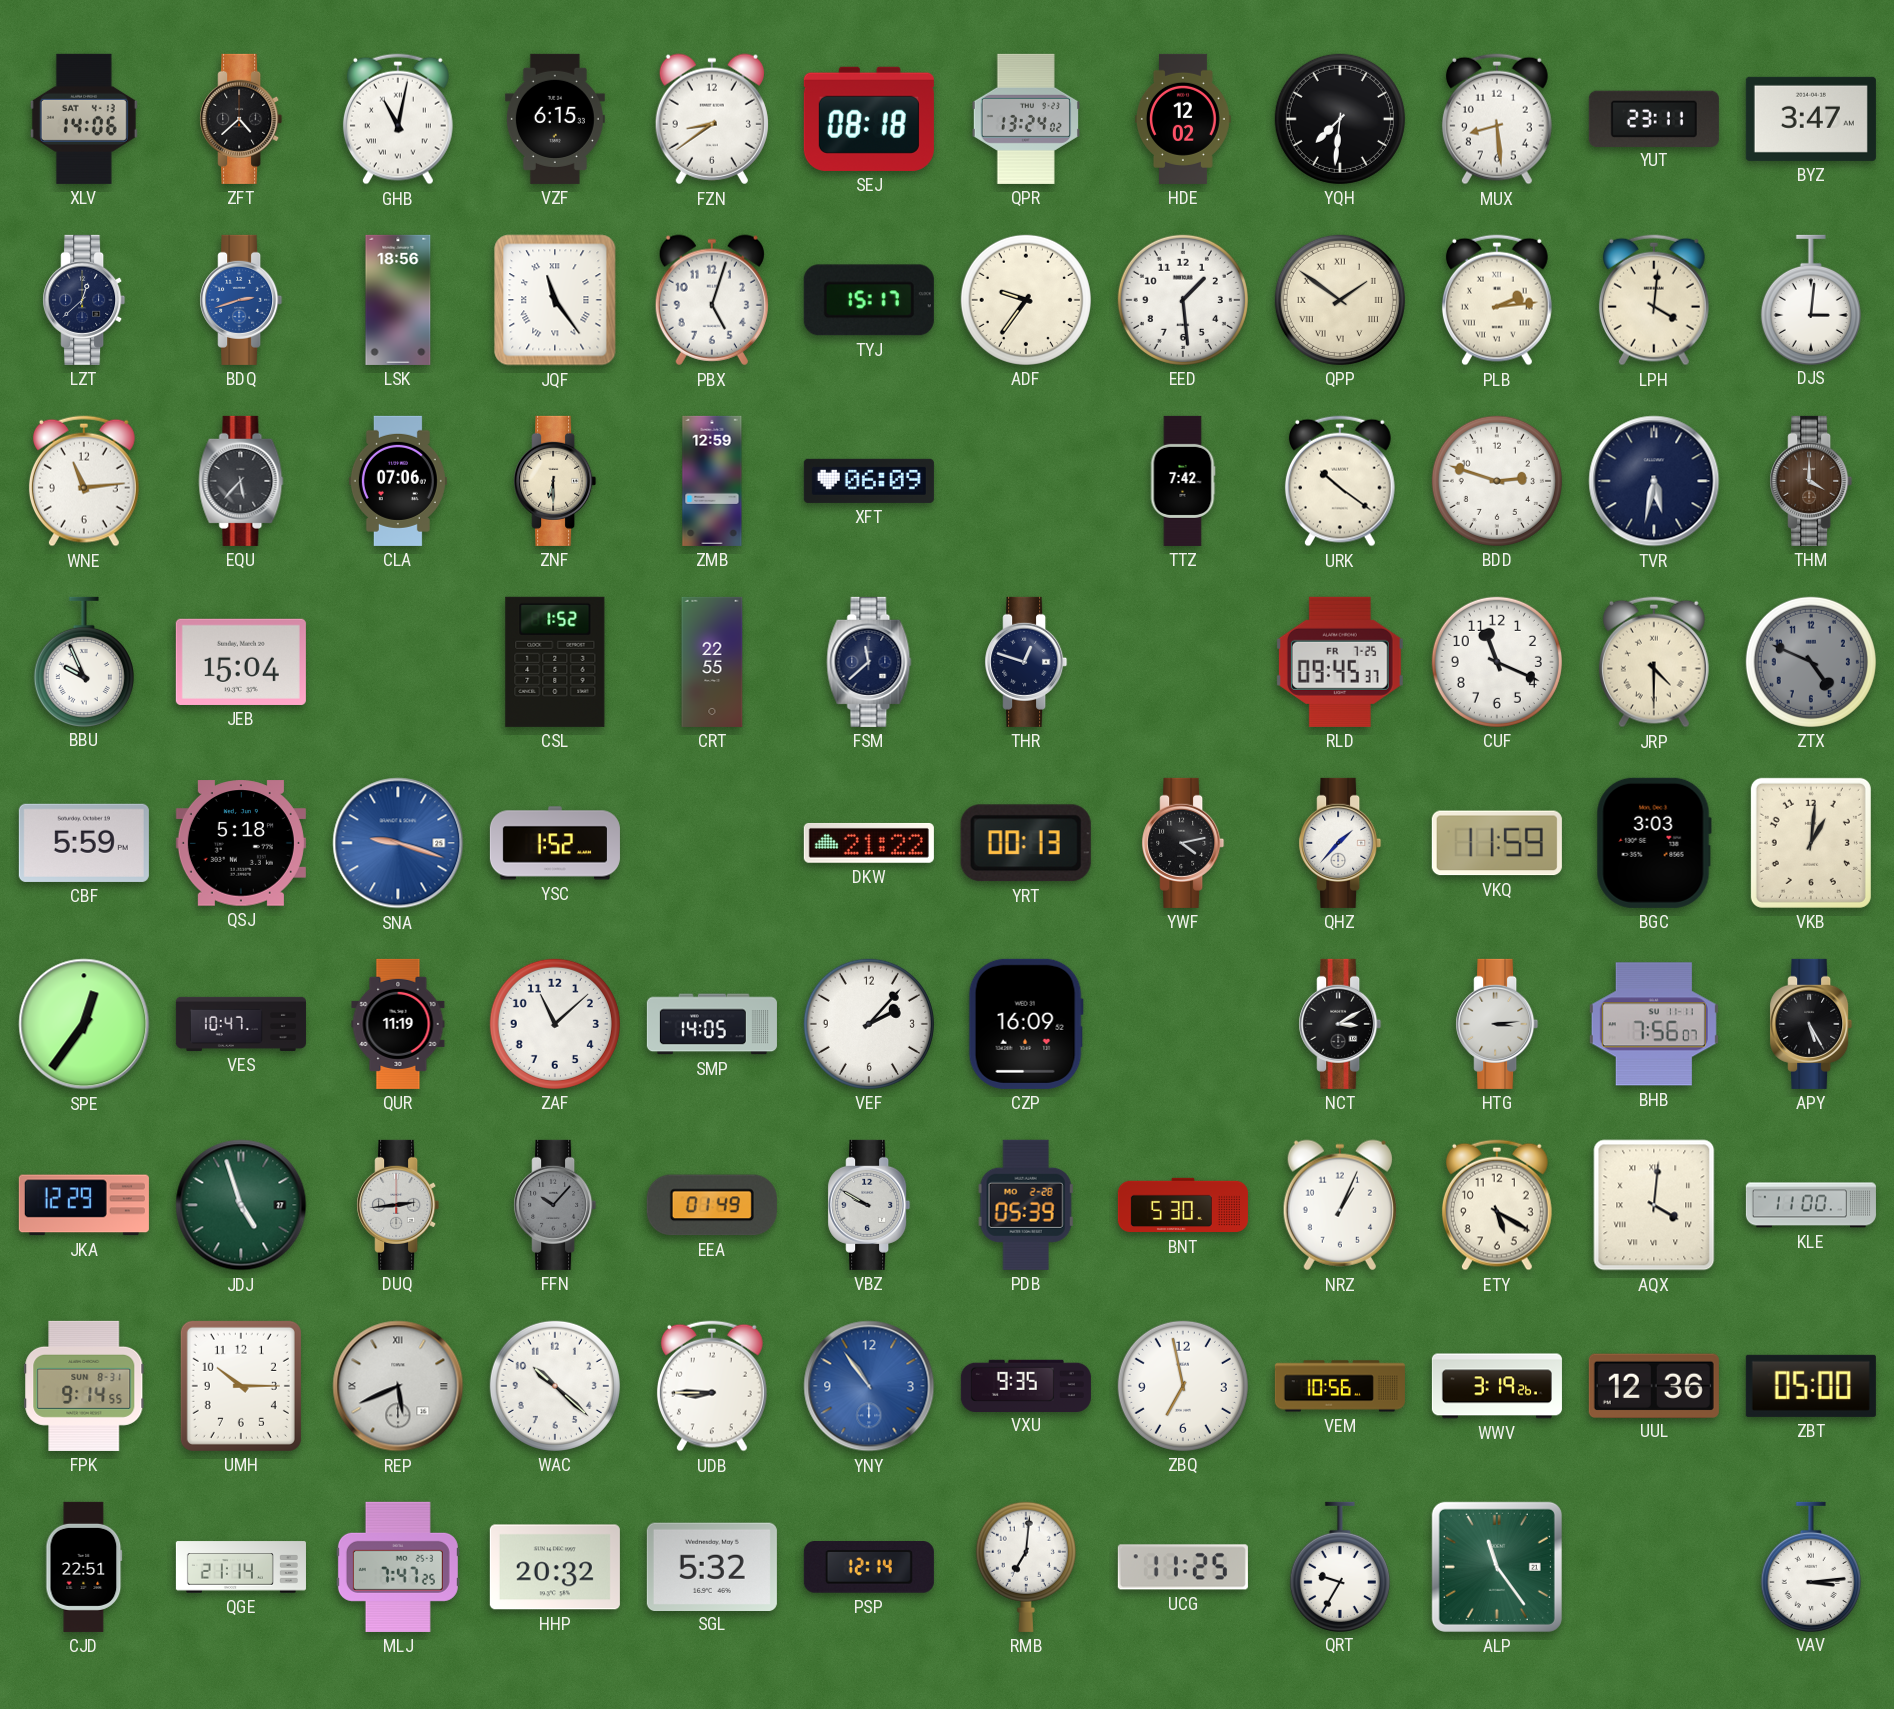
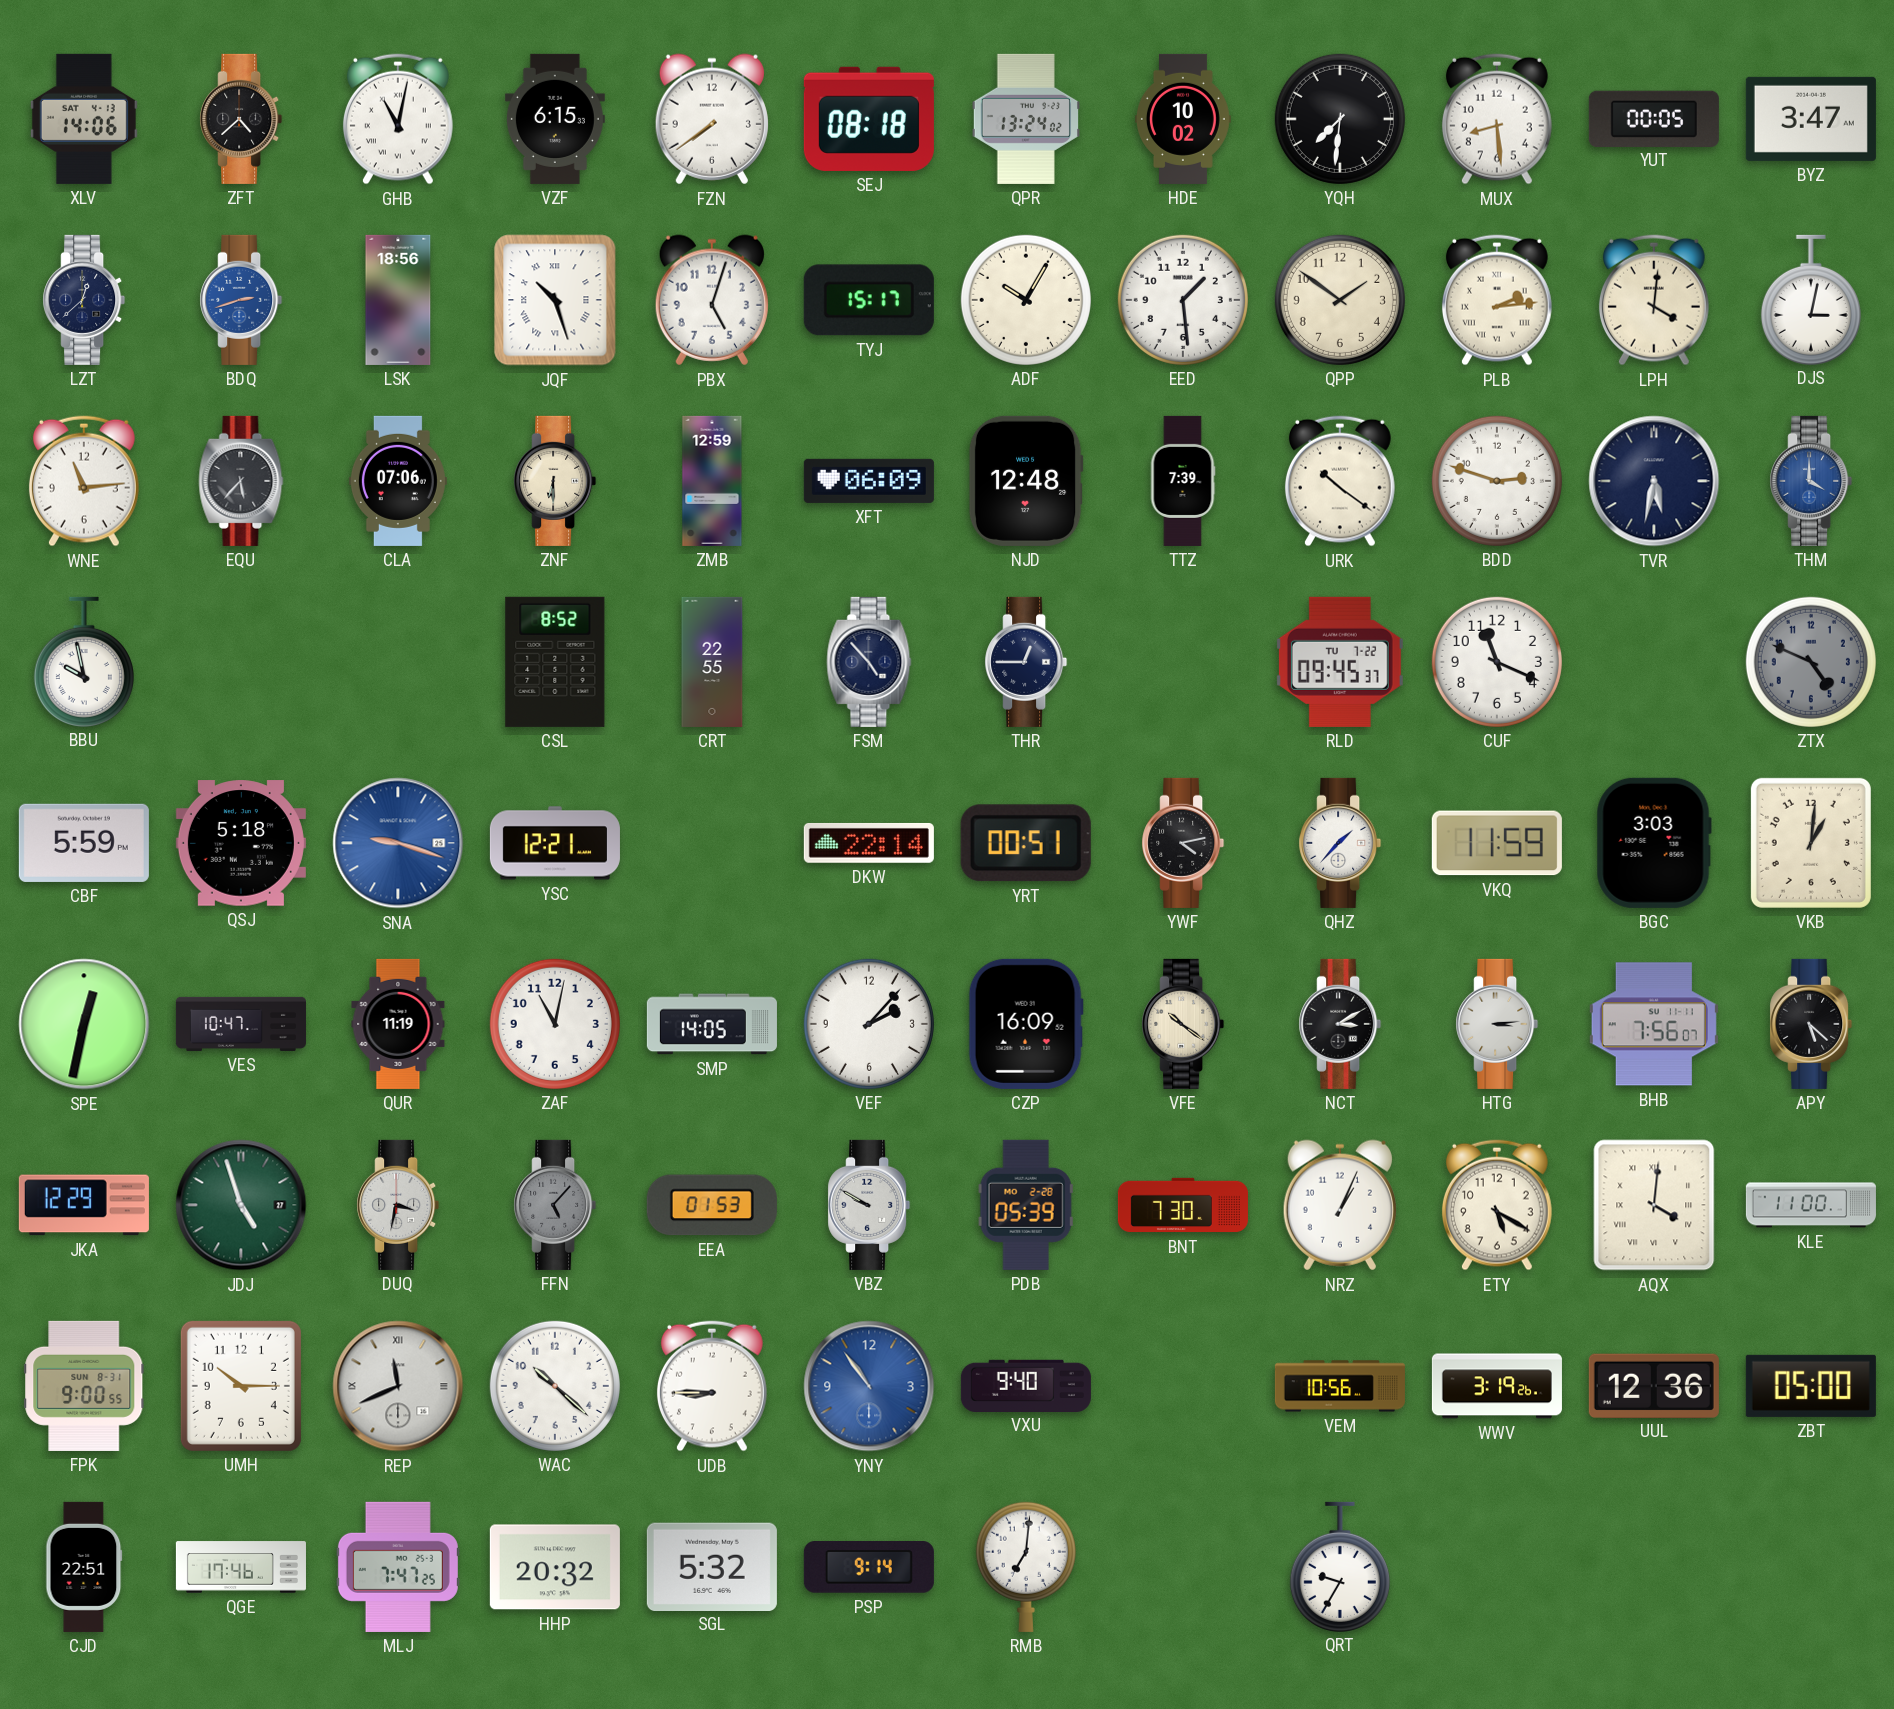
FZN: 8:39 -> 7:39 (712, 119)
HDE: 12:02 -> 10:02 (1183, 119)
YUT: 23:11 -> 00:05 (1654, 118)
JQF: 11:24 -> 10:27 (555, 300)
ADF: 9:36 -> 10:05 (1026, 300)
QPP numerals: Roman -> Arabic (1340, 300)
DJS: 3:01 -> 3:02 (1811, 299)
NJD: none -> 12:48 (1026, 481)
TTZ: 7:42 -> 7:39 (1183, 481)
THM dial: brown -> blue (1811, 481)
BBU: 9:56 -> 9:58 (84, 661)
JEB: 15:04 -> none (241, 662)
CSL: 1:52 -> 8:52 (555, 662)
FSM: 11:38 -> 4:53 (869, 662)
THR: 12:48 -> 12:45 (1026, 662)
RLD date: FR 7-25 -> TU 7-22 (1340, 662)
JRP: 4:30 -> none (1654, 662)
YSC: 1:52 -> 12:21 (555, 843)
DKW: 21:22 -> 22:14 (869, 843)
YRT: 00:13 -> 00:51 (1026, 843)
SPE: 12:36 -> 12:32 (84, 1024)
ZAF: 11:08 -> 11:02 (555, 1024)
VFE: none -> 10:21 (1183, 1024)
APY: 5:25 -> 5:22 (1811, 1024)
DUQ: 2:44 -> 3:32 (398, 1205)
FFN: 10:07 -> 5:07 (555, 1205)
EEA: 01:49 -> 01:53 (712, 1205)
BNT: 5:30 -> 7:30 (1183, 1205)
FPK: 9:14 -> 9:00 (84, 1386)
REP: 5:41 -> 11:41 (398, 1386)
VXU: 9:35 -> 9:40 (1026, 1385)
ZBQ: 6:58 -> none (1183, 1386)
QGE: 21:14 -> 17:46 (241, 1567)
PSP: 12:14 -> 9:14 (869, 1567)
UCG: 11:25 -> none (1183, 1567)
ALP: 11:24 -> none (1497, 1567)
VAV: 3:14 -> none (1811, 1566)
